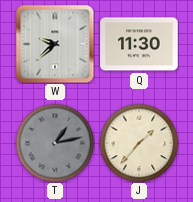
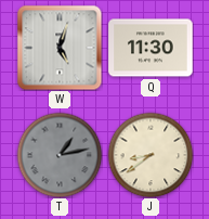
W: 9:38 -> 5:03 (60, 48)
J: 1:37 -> 8:39 (151, 155)
